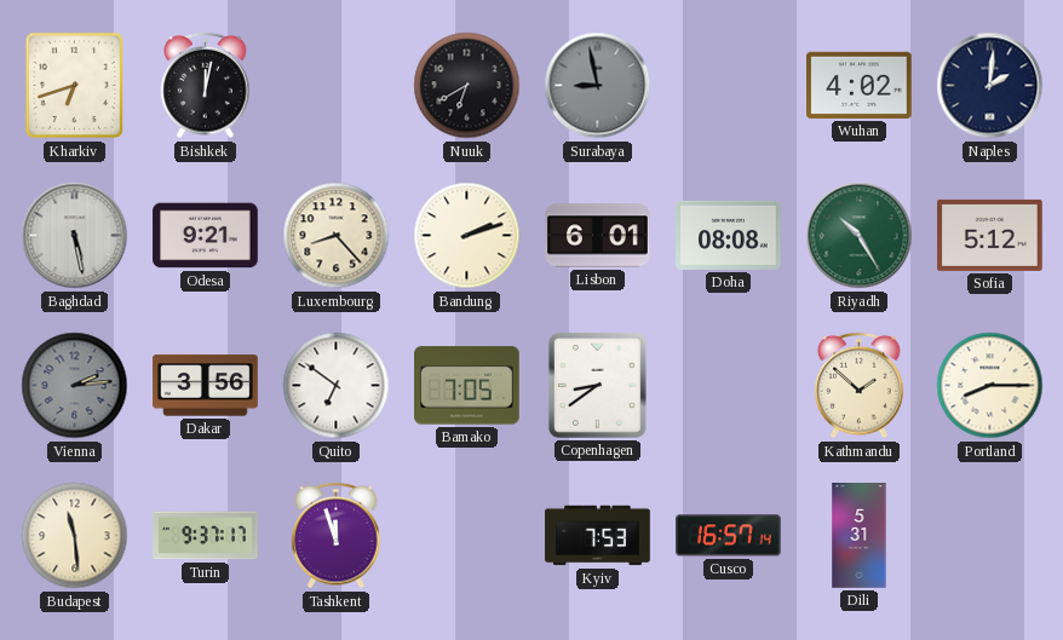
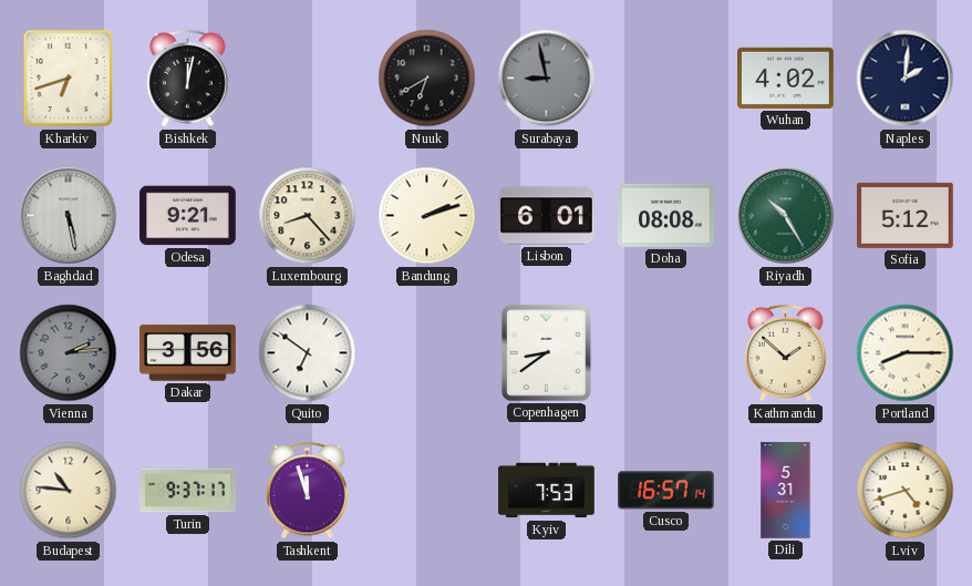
Bamako: 7:05 -> none (467, 386)
Budapest: 11:29 -> 10:46 (69, 491)
Lviv: none -> 4:42 (906, 491)
